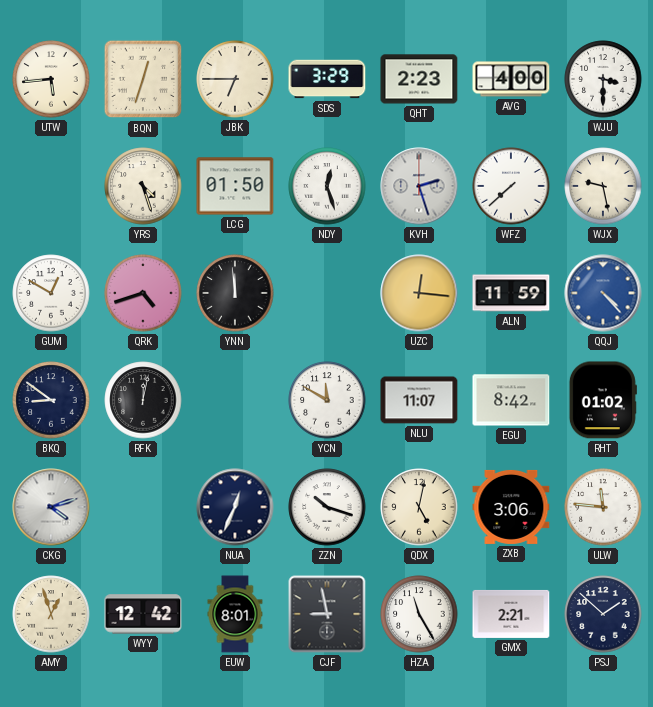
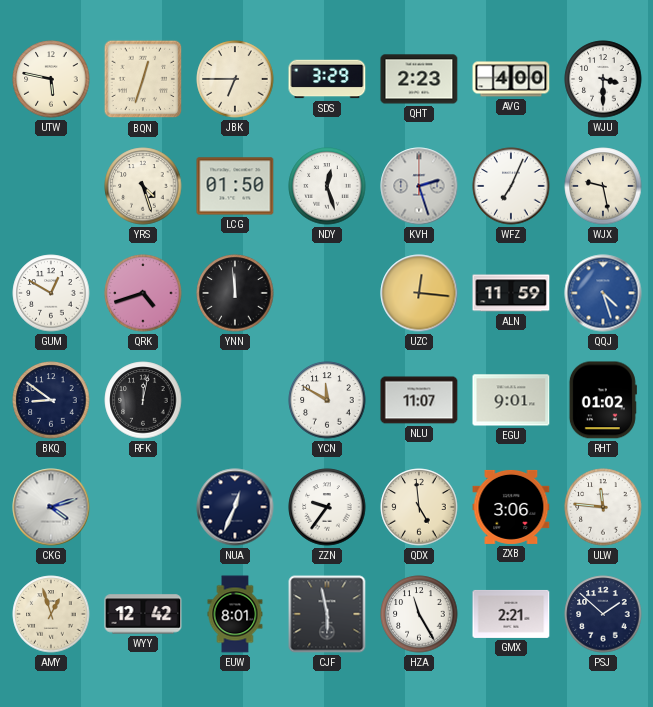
UTW: 5:44 -> 5:47 (51, 79)
WFZ: 7:38 -> 7:04 (511, 186)
QQJ: 4:23 -> 4:27 (603, 293)
EGU: 8:42 -> 9:01 (511, 400)
ZZN: 10:18 -> 9:36 (327, 507)
QDX: 5:02 -> 4:59 (419, 507)
CJF: 8:58 -> 5:58 (327, 614)
